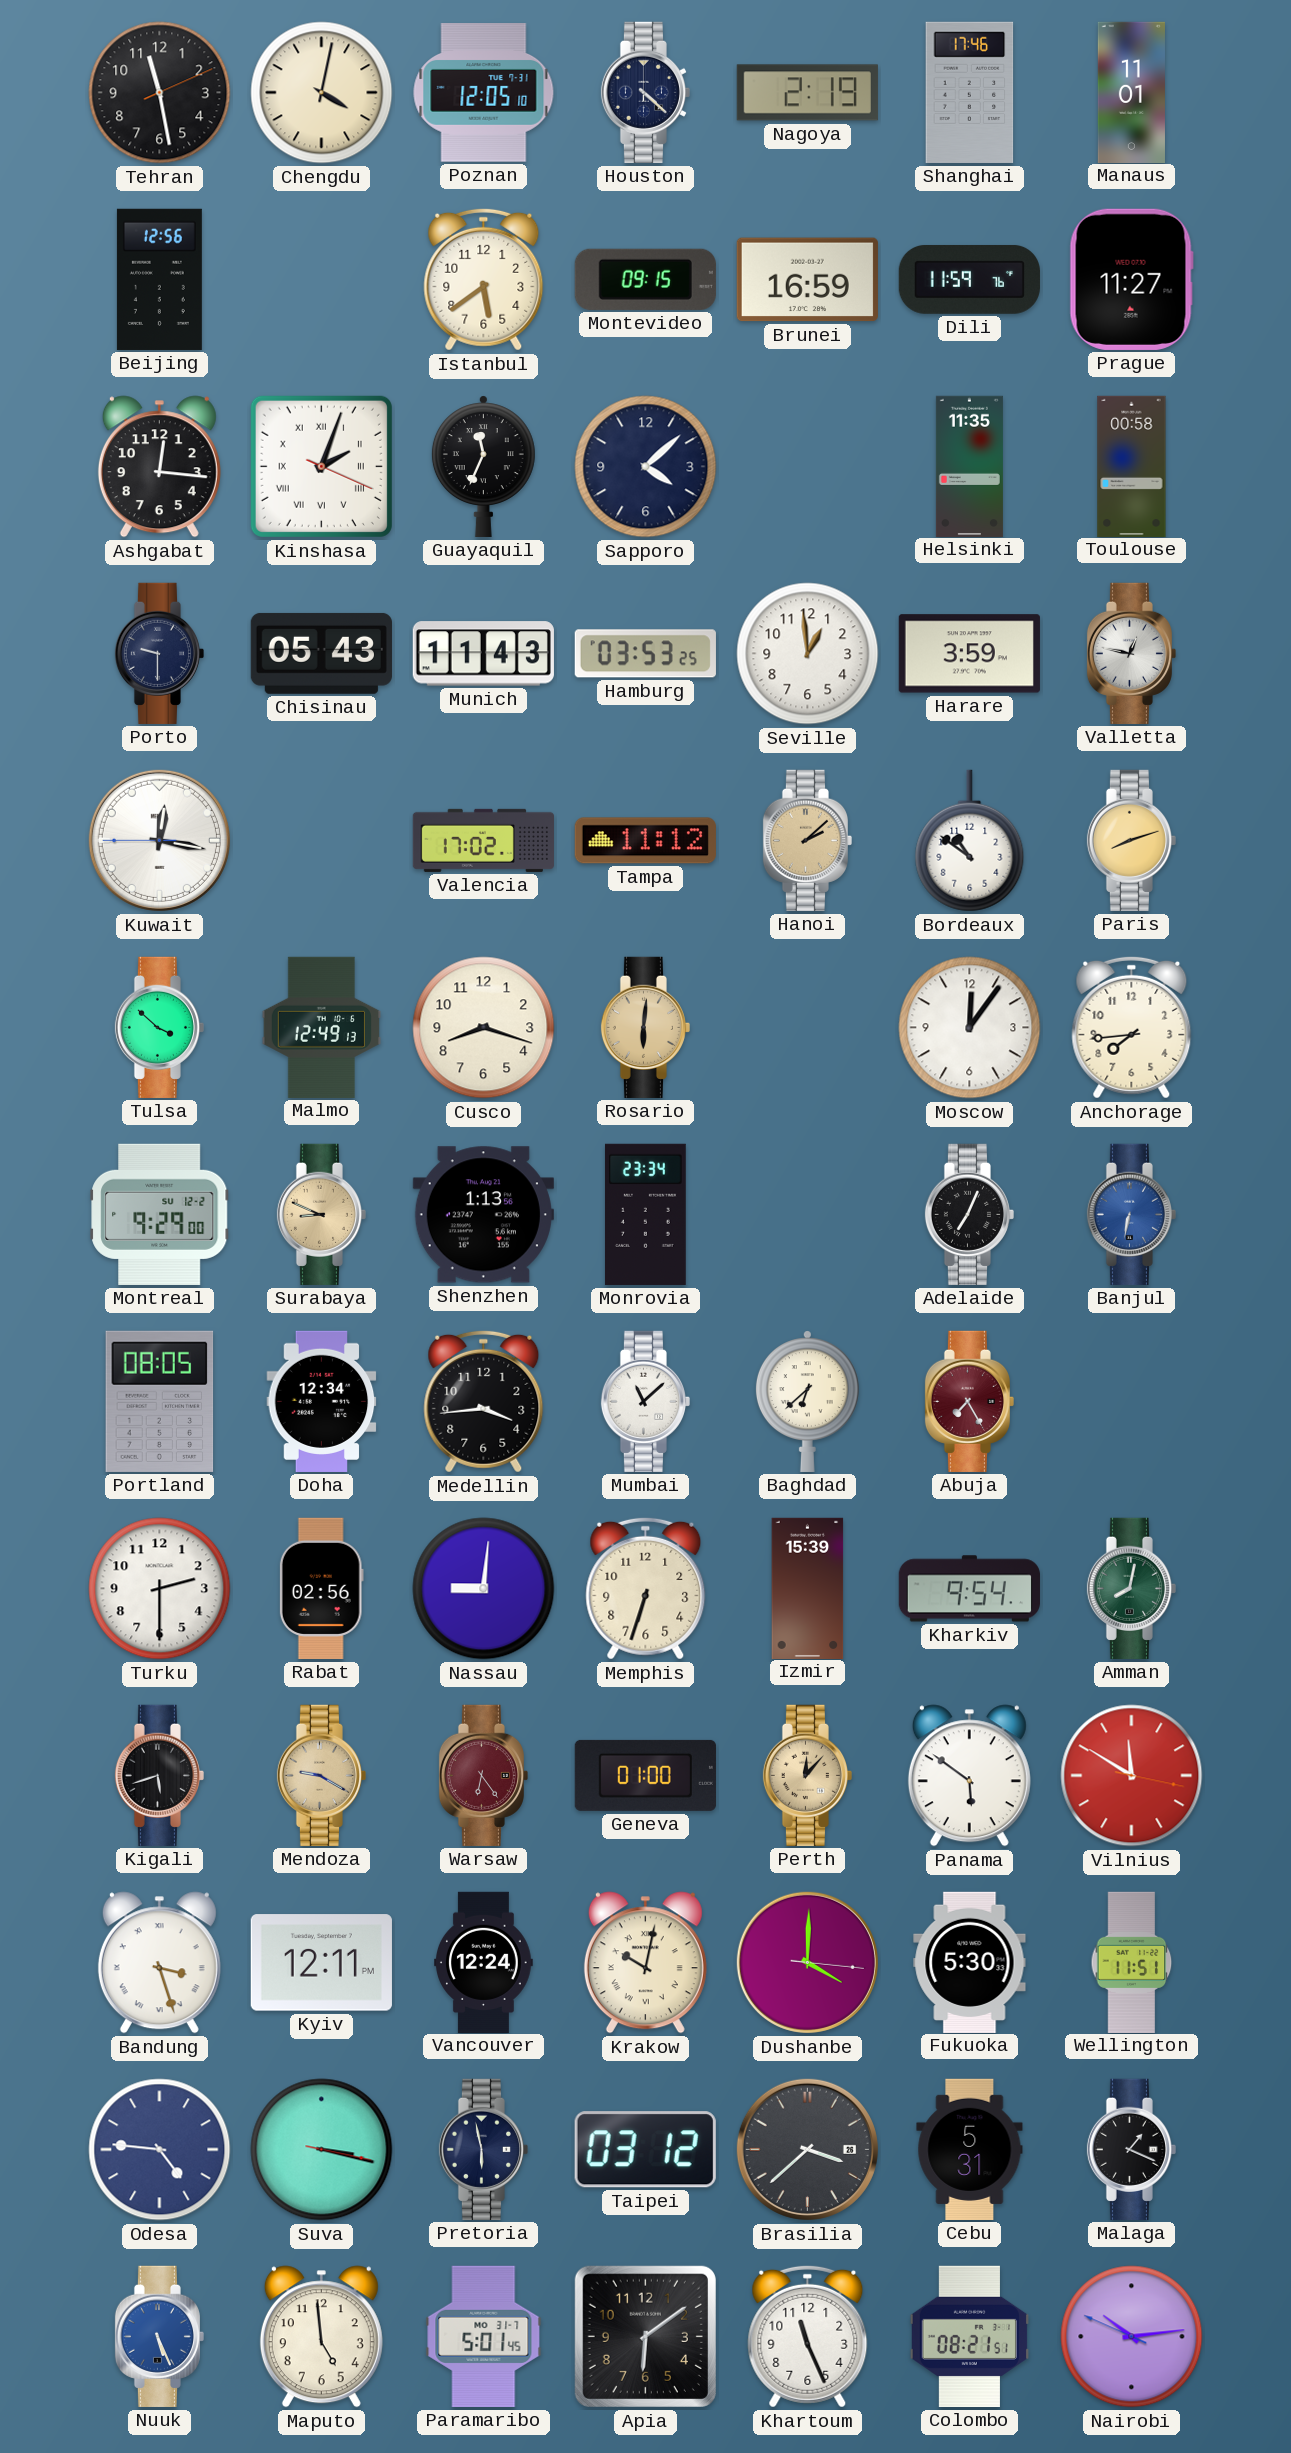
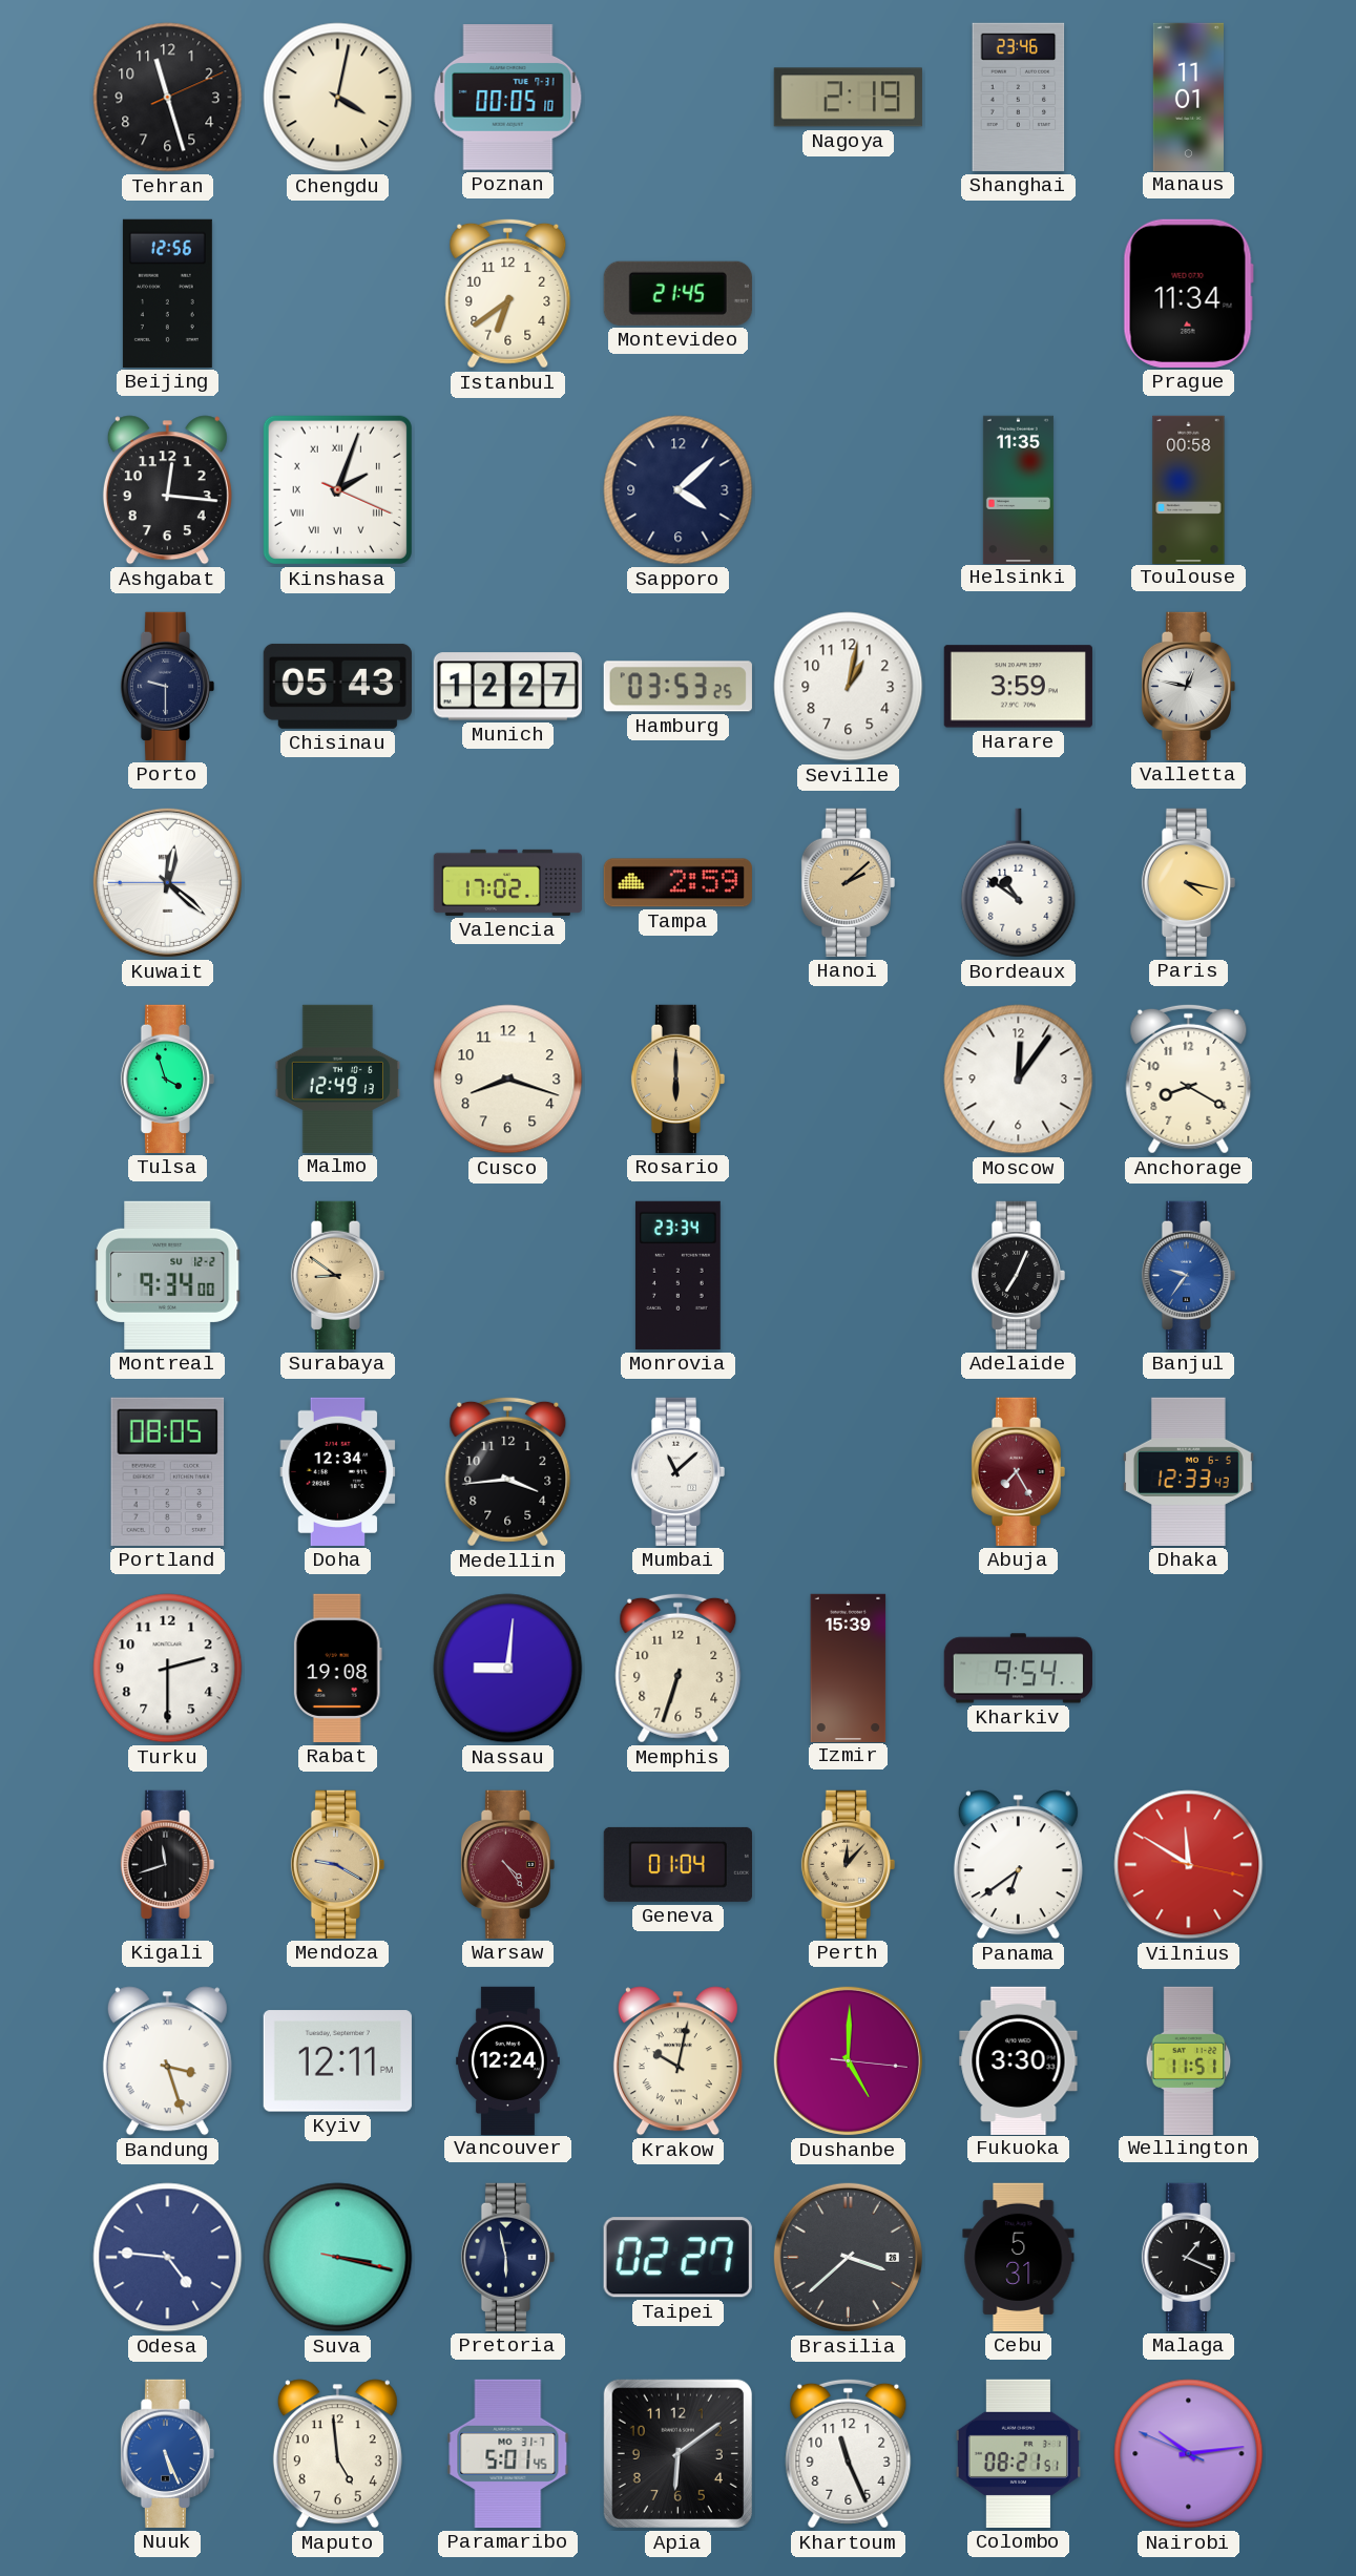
Tehran: 11:28 -> 11:27 (168, 98)
Poznan: 12:05 -> 00:05 (508, 98)
Houston: 4:22 -> none (645, 92)
Shanghai: 17:46 -> 23:46 (1019, 97)
Istanbul: 5:39 -> 6:39 (508, 293)
Montevideo: 09:15 -> 21:45 (677, 293)
Brunei: 16:59 -> none (807, 280)
Dili: 11:59 -> none (969, 279)
Prague: 11:27 -> 11:34 (1188, 293)
Guayaquil: 11:34 -> none (483, 466)
Munich: 11:43 -> 12:27 (507, 687)
Seville: 12:59 -> 1:02 (849, 687)
Kuwait: 12:16 -> 12:21 (167, 882)
Tampa: 11:12 -> 2:59 (677, 883)
Paris: 8:12 -> 4:17 (1188, 882)
Tulsa: 3:52 -> 3:57 (167, 1078)
Rosario: 6:01 -> 6:00 (677, 1078)
Anchorage: 7:44 -> 8:20 (1189, 1078)
Montreal: 9:29 -> 9:34 (168, 1275)
Surabaya: 8:49 -> 8:51 (337, 1275)
Shenzhen: 1:13 -> none (483, 1215)
Banjul: 6:32 -> 9:36 (1188, 1275)
Baghdad: 6:38 -> none (807, 1401)
Dhaka: none -> 12:33 (1188, 1471)
Rabat: 02:56 -> 19:08 (337, 1668)
Amman: 8:02 -> none (1131, 1588)
Kigali: 5:42 -> 11:42 (167, 1864)
Warsaw: 6:24 -> 4:24 (507, 1864)
Geneva: 01:00 -> 01:04 (677, 1864)
Panama: 5:51 -> 6:39 (1018, 1865)
Dushanbe: 4:00 -> 5:00 (848, 2060)
Fukuoka: 5:30 -> 3:30 (1019, 2060)
Taipei: 03:12 -> 02:27 (677, 2258)
